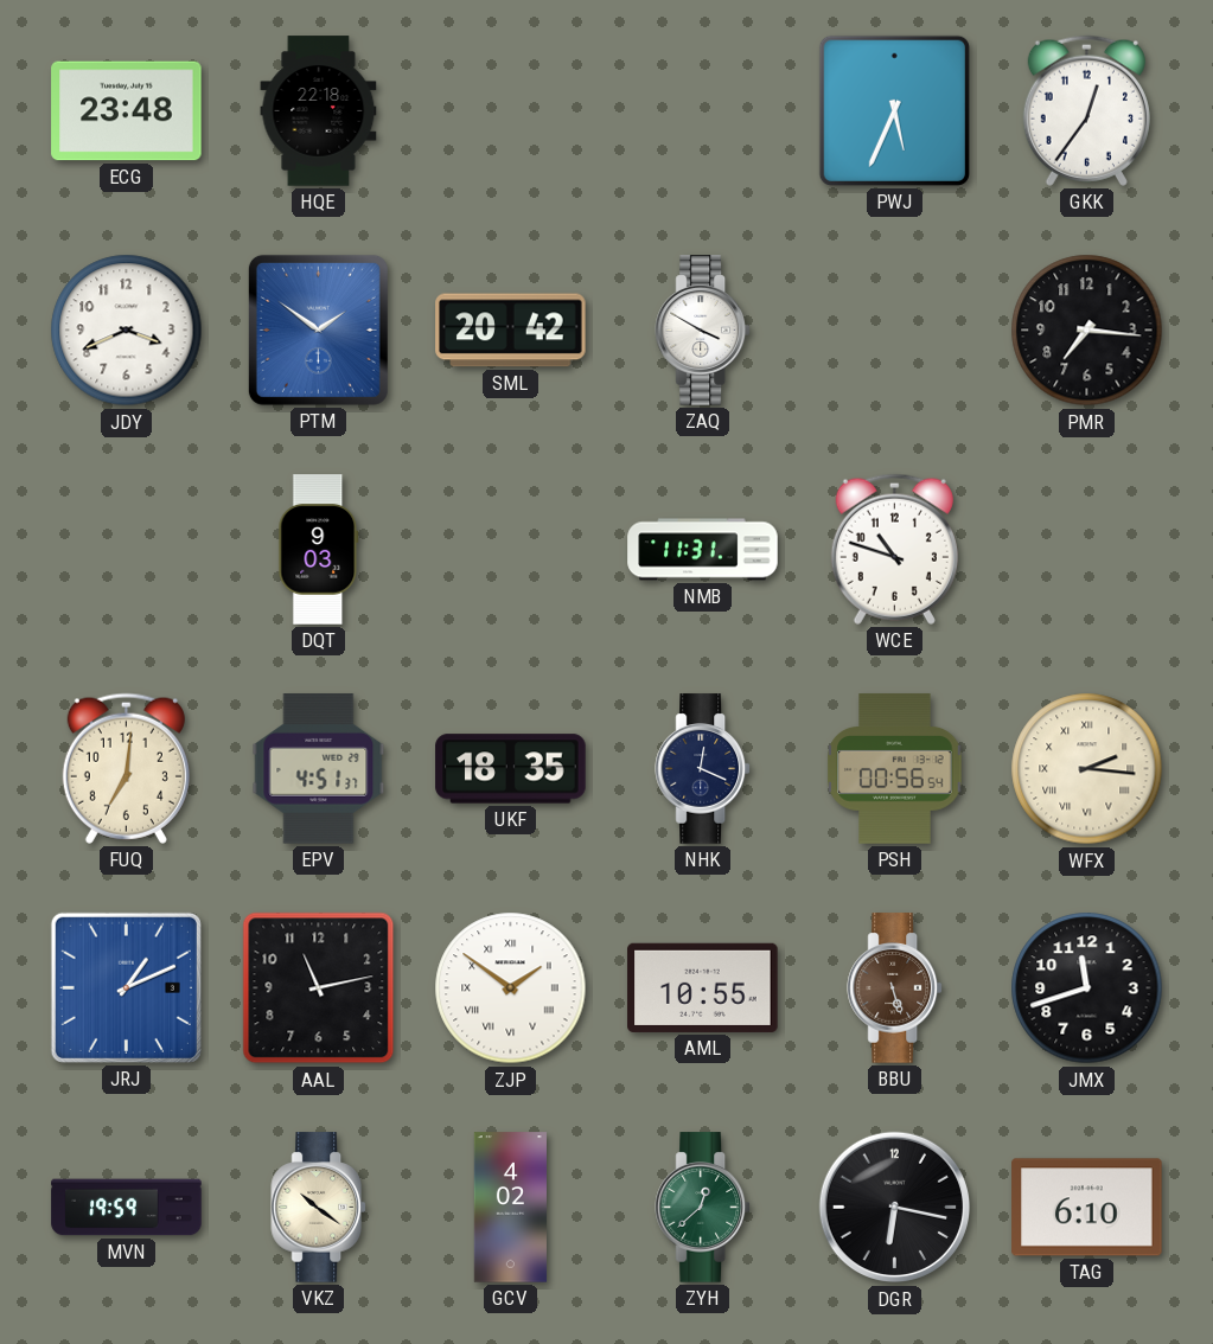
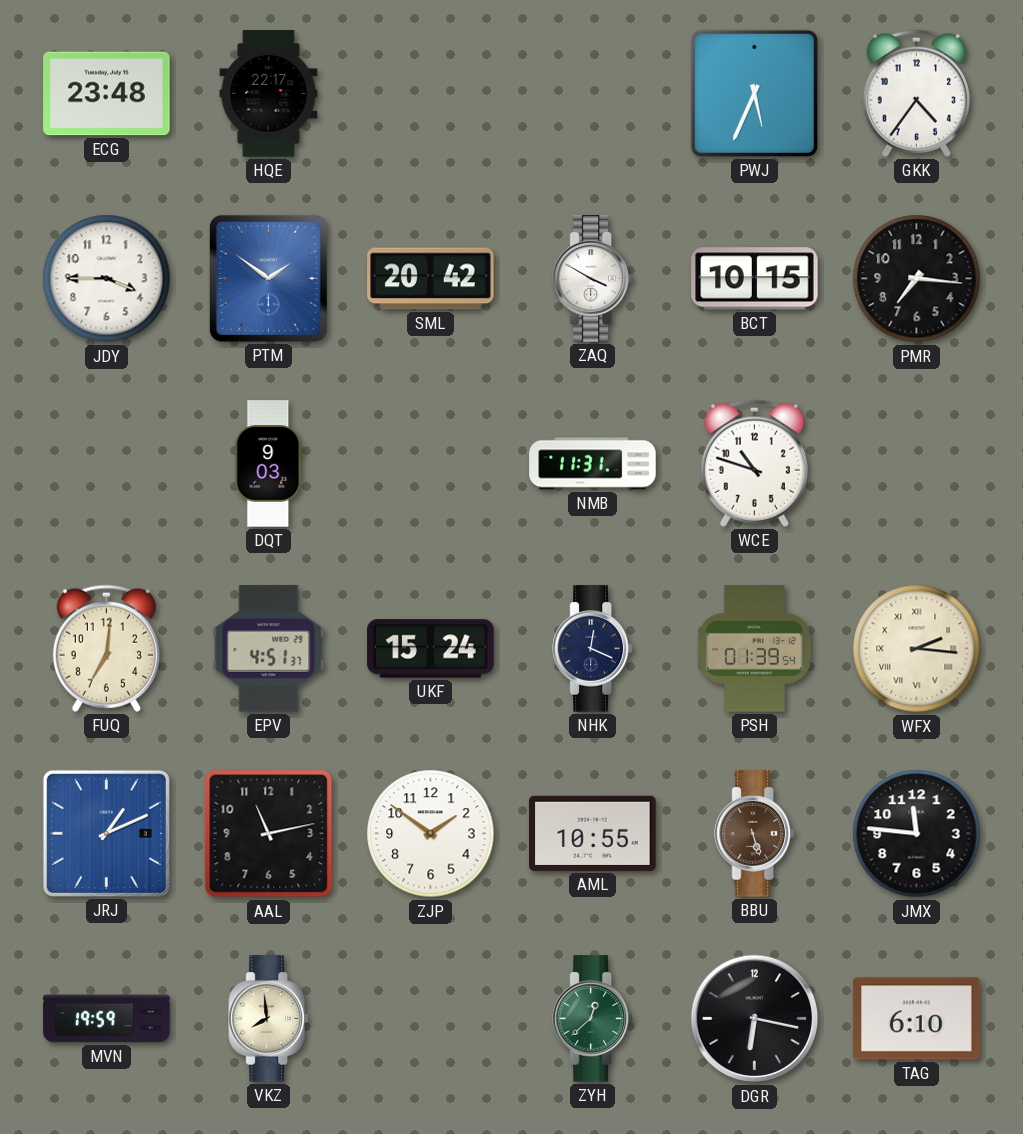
HQE: 22:18 -> 22:17 (269, 94)
GKK: 12:36 -> 4:36 (916, 93)
JDY: 3:41 -> 3:45 (107, 279)
BCT: none -> 10:15 (755, 279)
UKF: 18:35 -> 15:24 (431, 649)
PSH: 00:56 -> 01:39 (755, 649)
ZJP numerals: Roman -> Arabic (431, 834)
JMX: 11:42 -> 11:46 (917, 834)
VKZ: 10:21 -> 7:59 (268, 1019)
GCV: 4:02 -> none (510, 1208)
